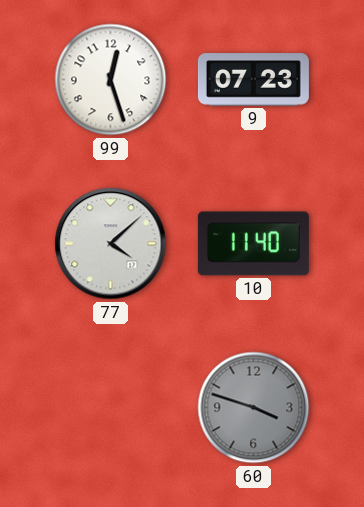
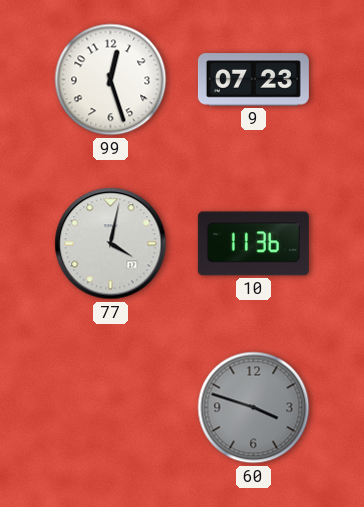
77: 4:08 -> 4:02 (111, 244)
10: 11:40 -> 11:36 (253, 244)
